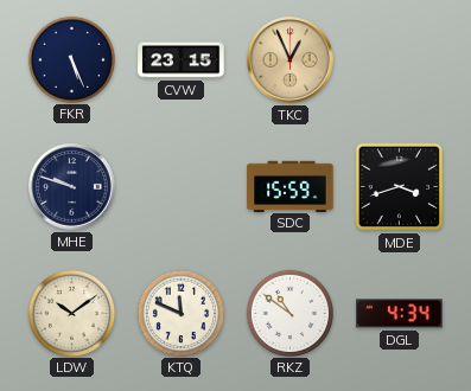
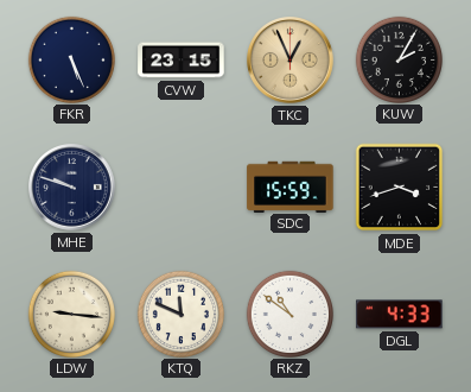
KUW: none -> 2:05 (399, 59)
LDW: 10:09 -> 9:16 (71, 314)
DGL: 4:34 -> 4:33 (400, 315)
